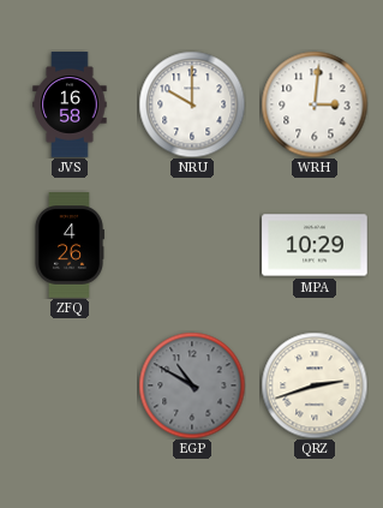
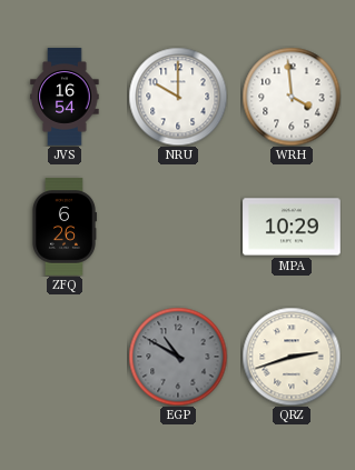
JVS: 16:58 -> 16:54 (65, 97)
WRH: 3:01 -> 3:59 (292, 97)
ZFQ: 4:26 -> 6:26 (63, 227)
